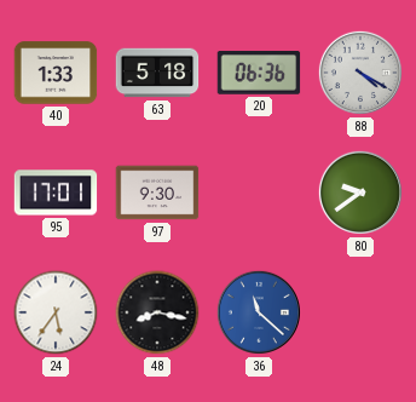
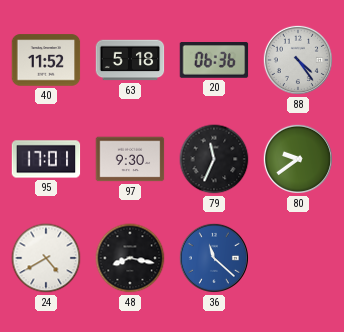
40: 1:33 -> 11:52 (46, 60)
88: 4:20 -> 4:24 (298, 60)
79: none -> 11:34 (214, 159)
24: 5:36 -> 4:40 (46, 258)
